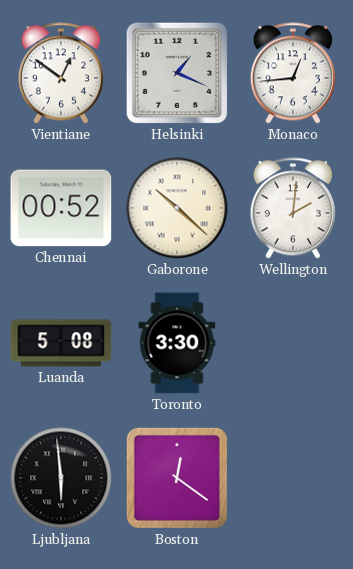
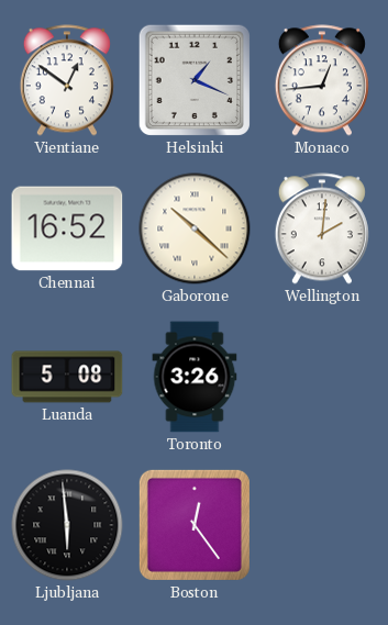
Chennai: 00:52 -> 16:52 (67, 228)
Toronto: 3:30 -> 3:26 (195, 377)
Boston: 12:21 -> 12:24 (195, 525)
